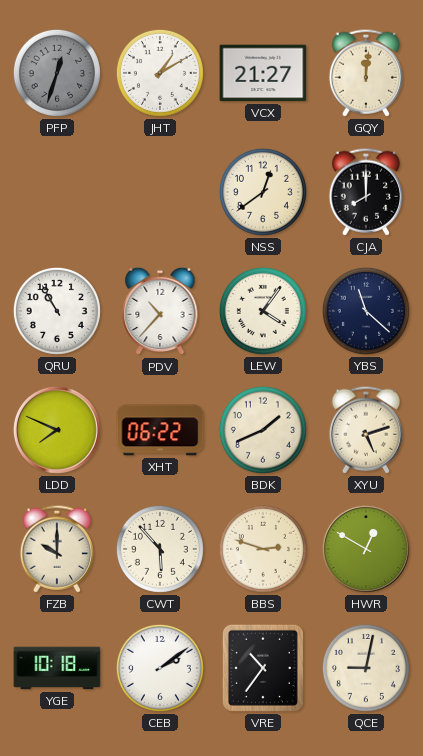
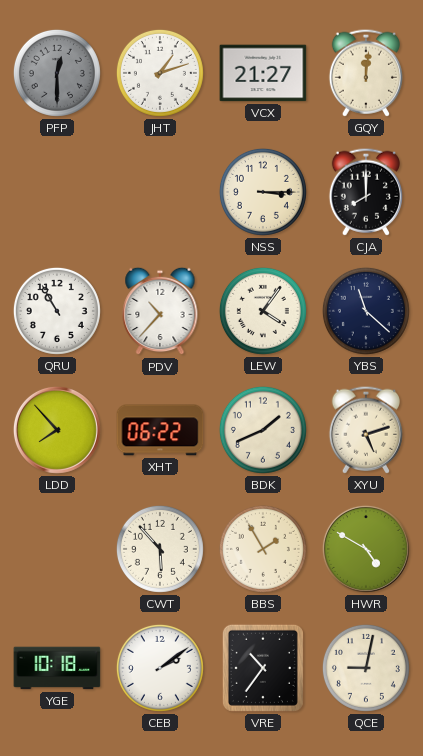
PFP: 12:33 -> 12:30 (57, 73)
JHT: 1:10 -> 1:12 (160, 73)
NSS: 12:39 -> 3:15 (263, 192)
LDD: 7:49 -> 7:53 (57, 430)
FZB: 10:00 -> none (57, 549)
BBS: 2:48 -> 1:55 (263, 549)
HWR: 12:50 -> 4:50 (366, 549)
